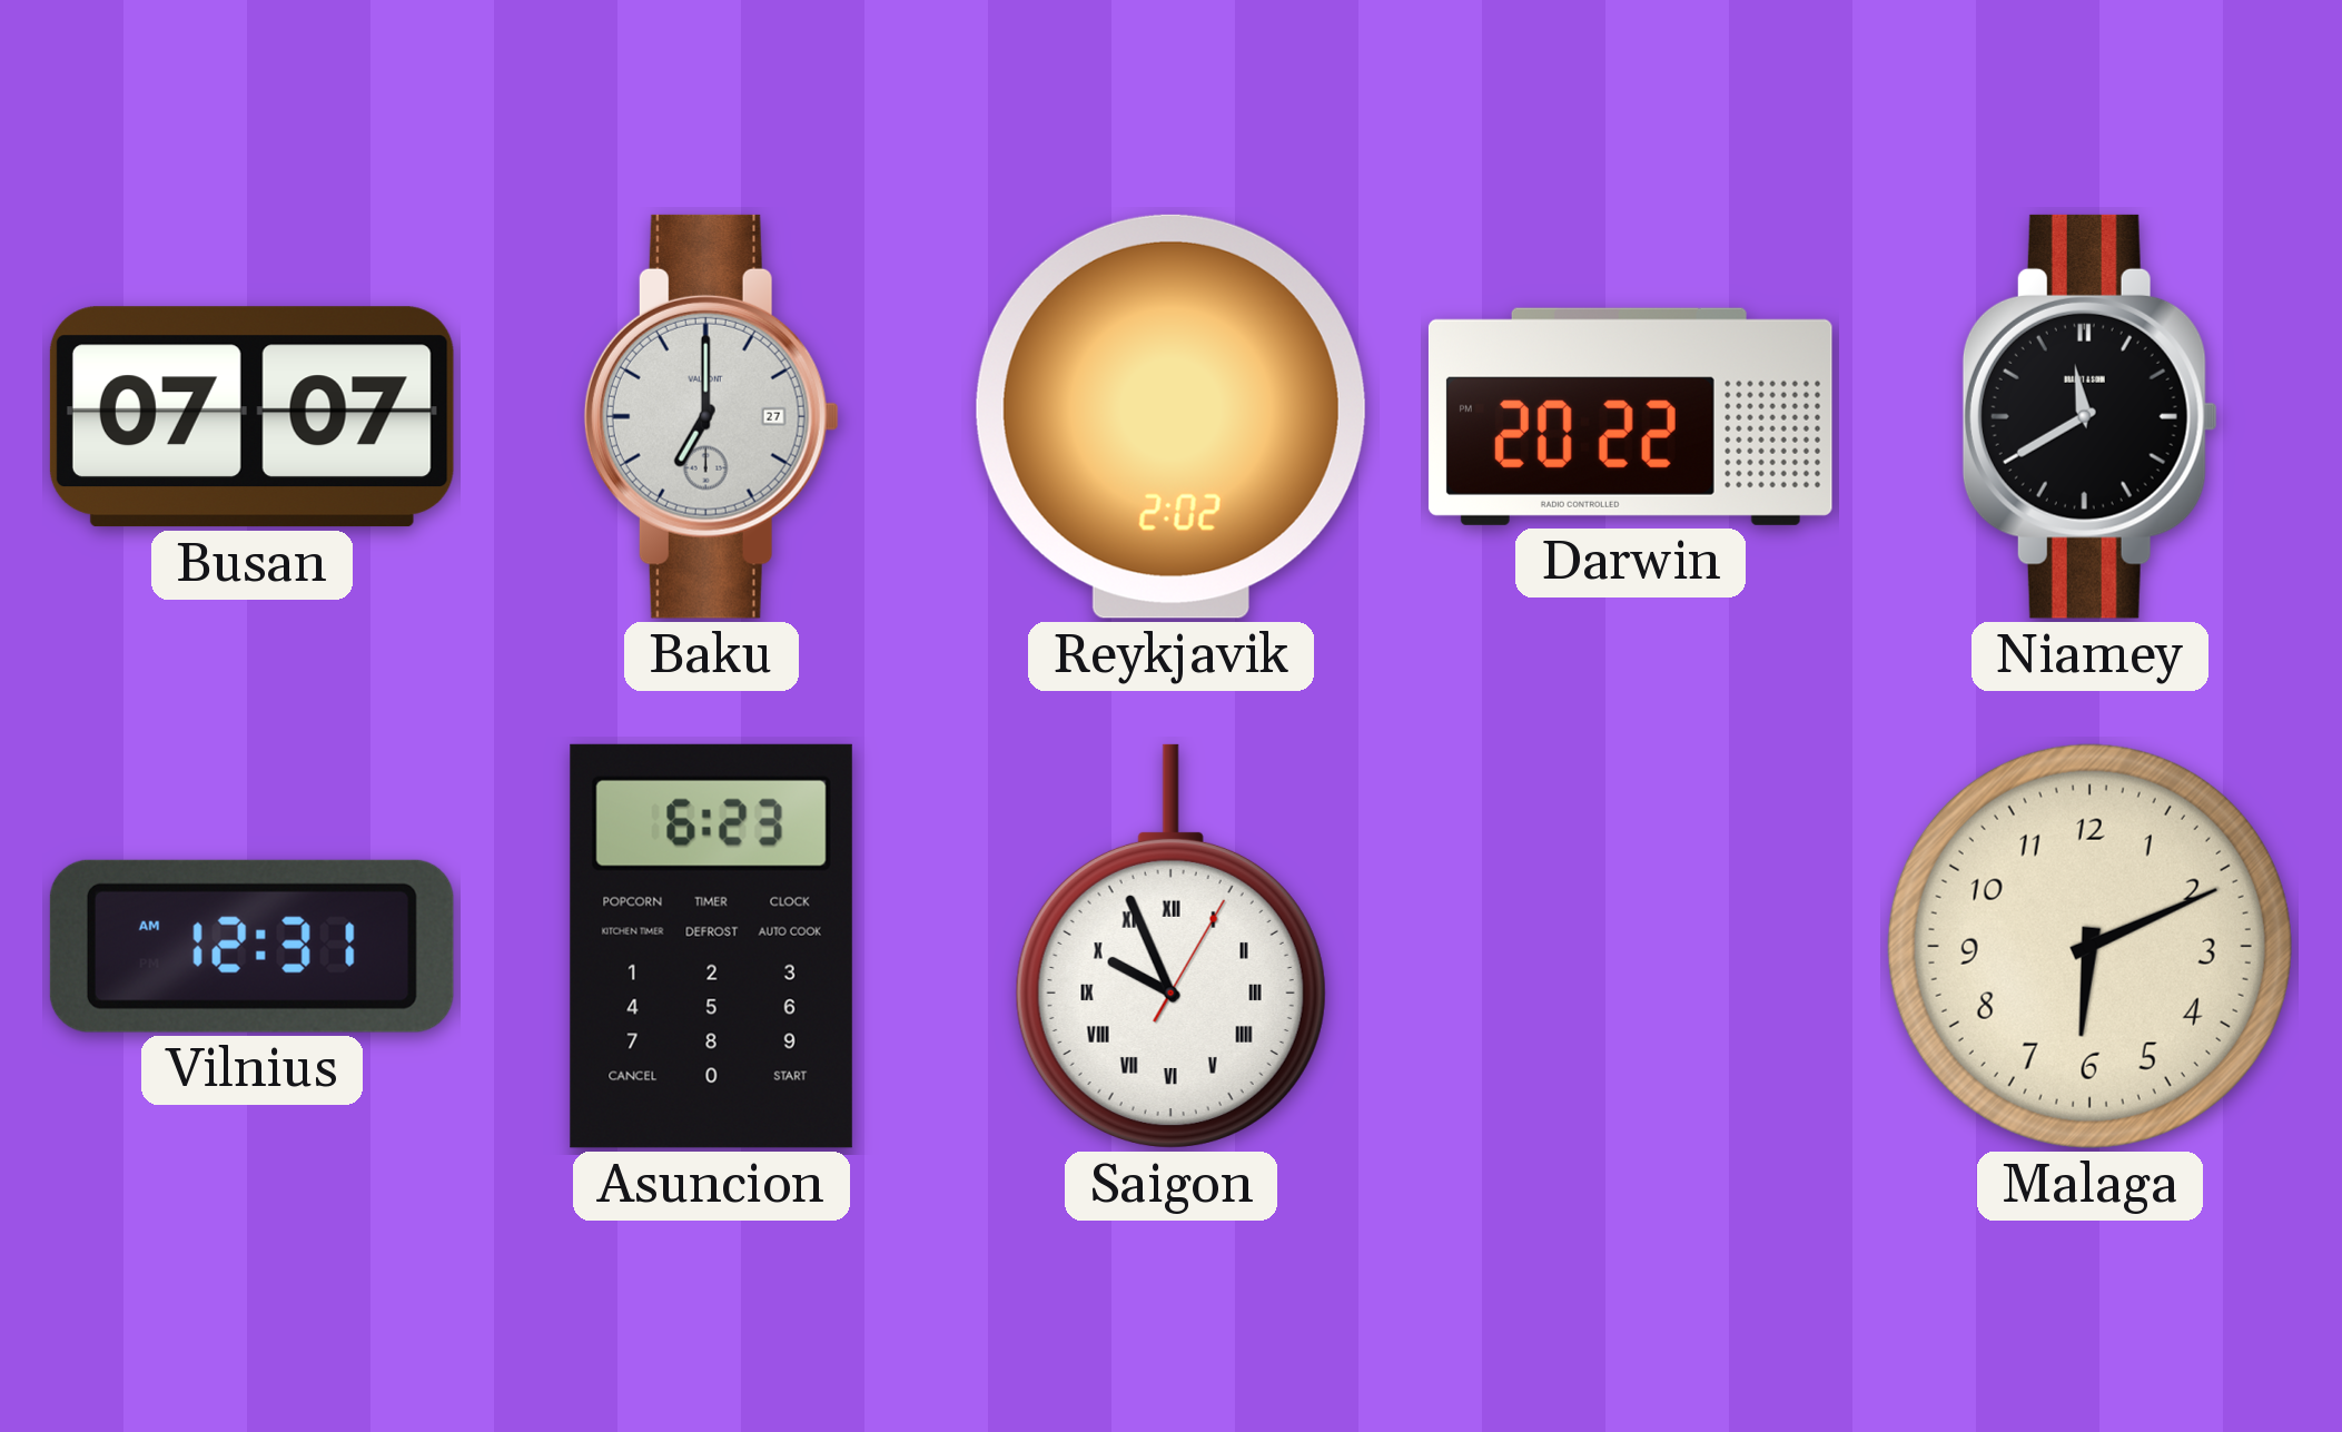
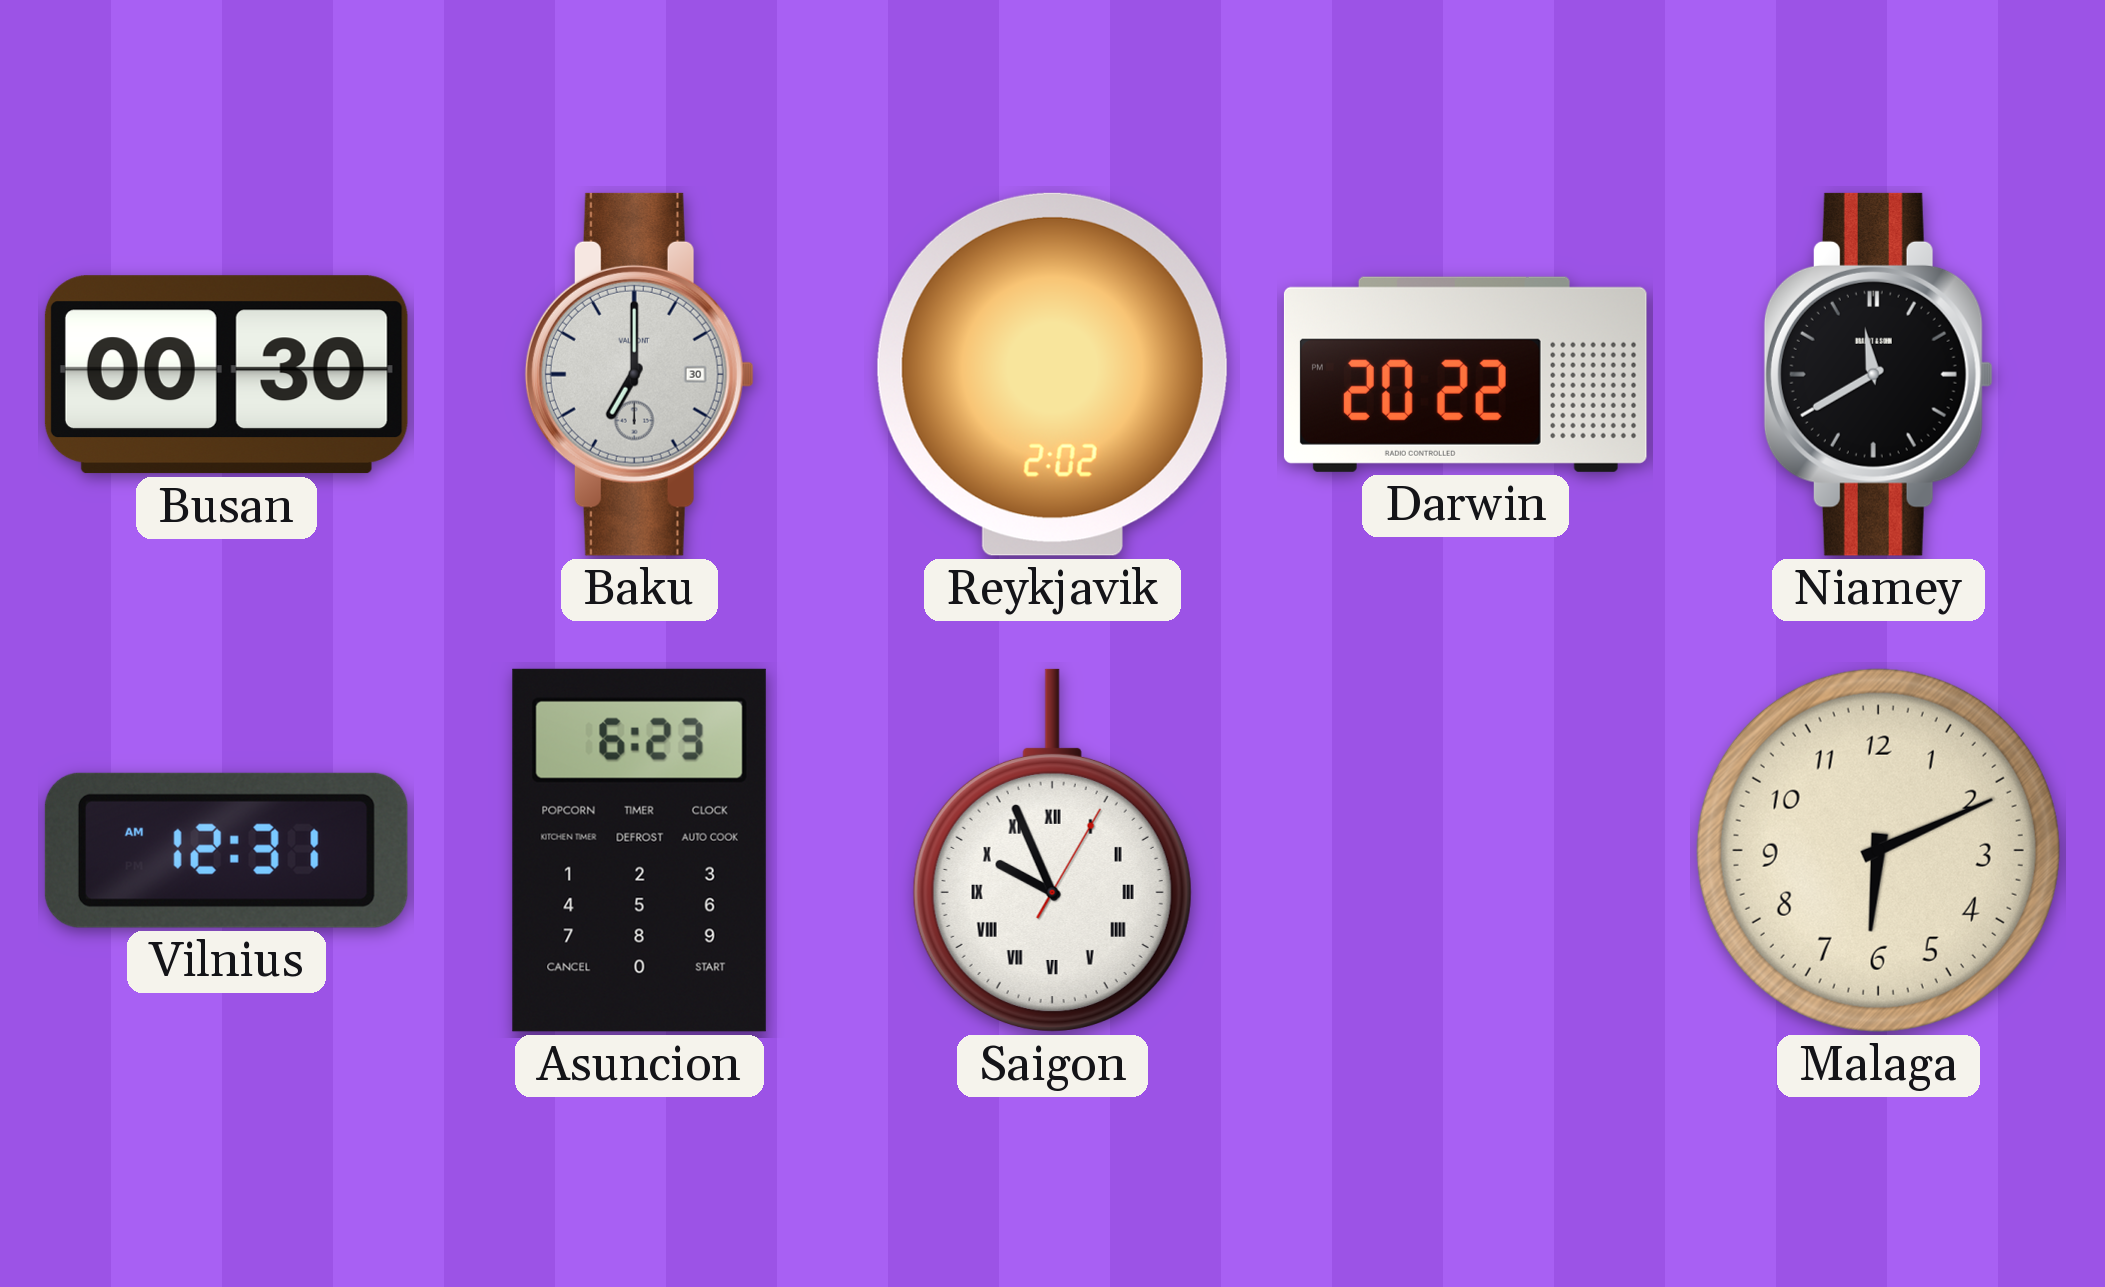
Busan: 07:07 -> 00:30 (226, 375)
Baku date: 27 -> 30 (639, 374)
